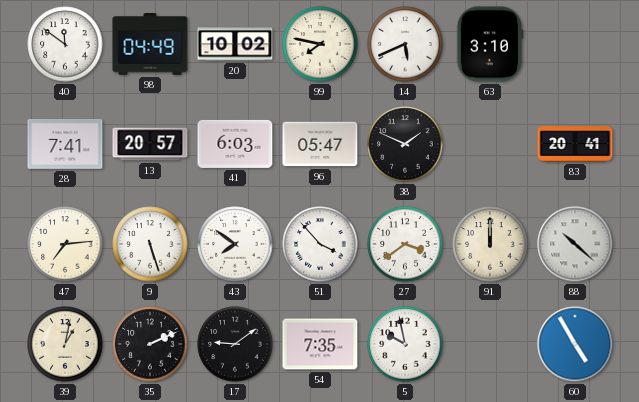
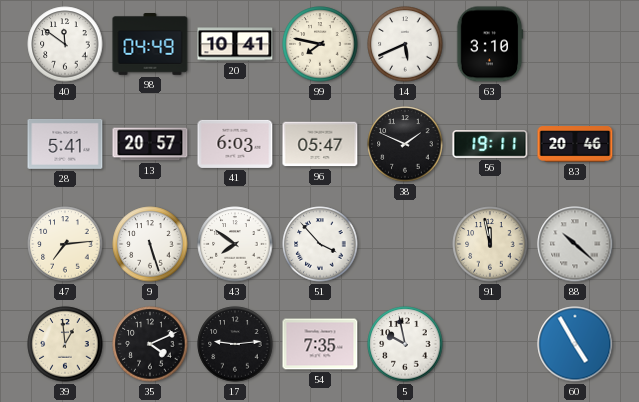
20: 10:02 -> 10:41 (235, 44)
28: 7:41 -> 5:41 (65, 144)
56: none -> 19:11 (490, 144)
83: 20:41 -> 20:46 (575, 144)
27: 3:39 -> none (405, 244)
91: 12:00 -> 11:58 (490, 244)
39: 1:02 -> 12:59 (65, 344)
35: 2:11 -> 4:11 (150, 344)
17: 9:09 -> 9:14 (235, 344)
